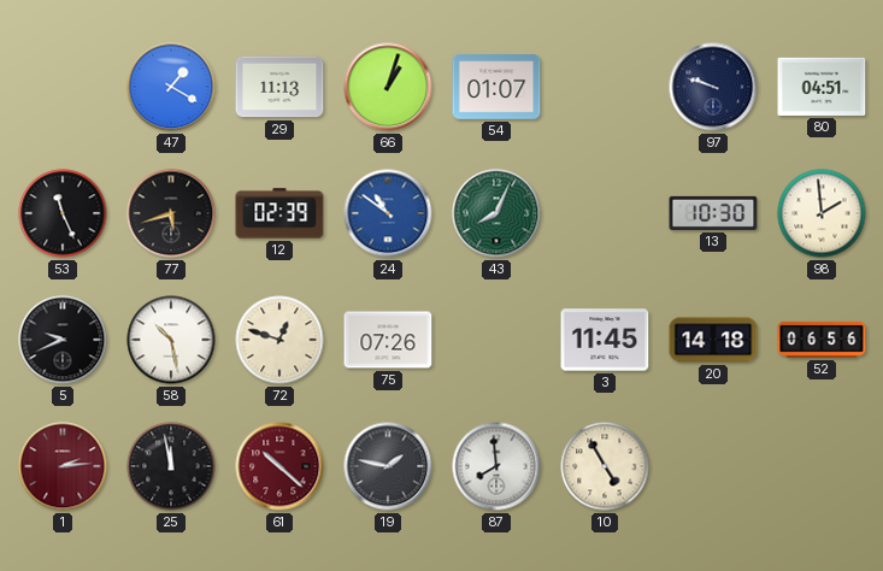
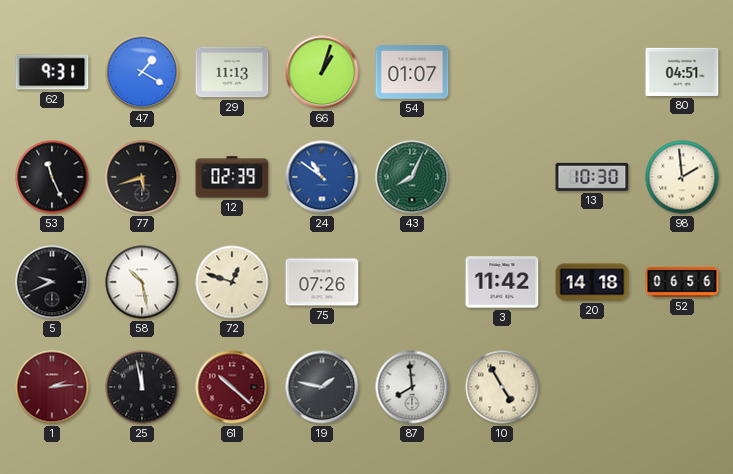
62: none -> 9:31 (52, 72)
97: 9:48 -> none (713, 87)
3: 11:45 -> 11:42 (502, 282)
